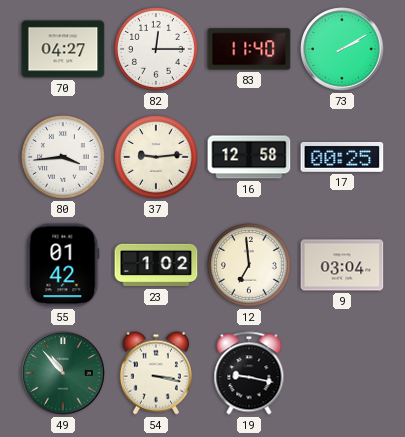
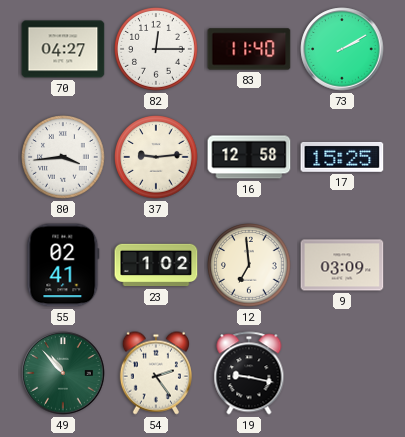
17: 00:25 -> 15:25 (342, 157)
55: 01:42 -> 02:41 (63, 265)
9: 03:04 -> 03:09 (342, 265)
54: 3:17 -> 2:24 (156, 373)
